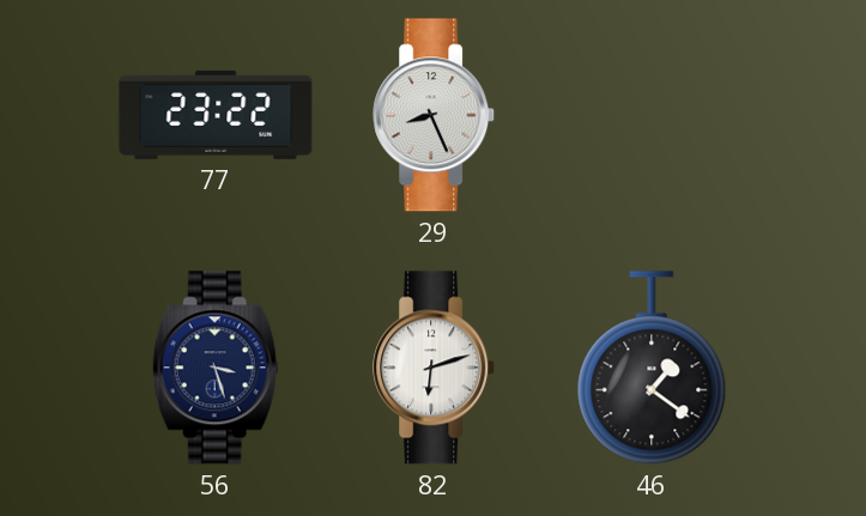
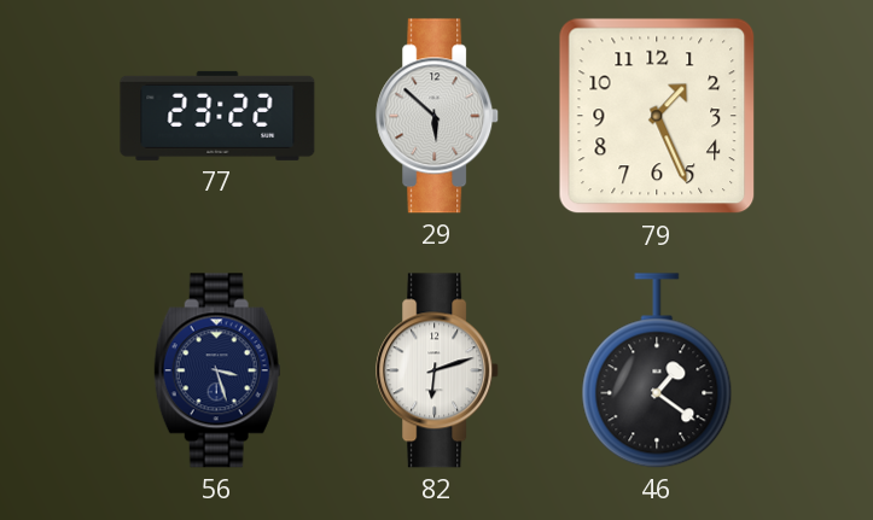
29: 8:26 -> 5:52 (438, 116)
79: none -> 1:26 (657, 116)
